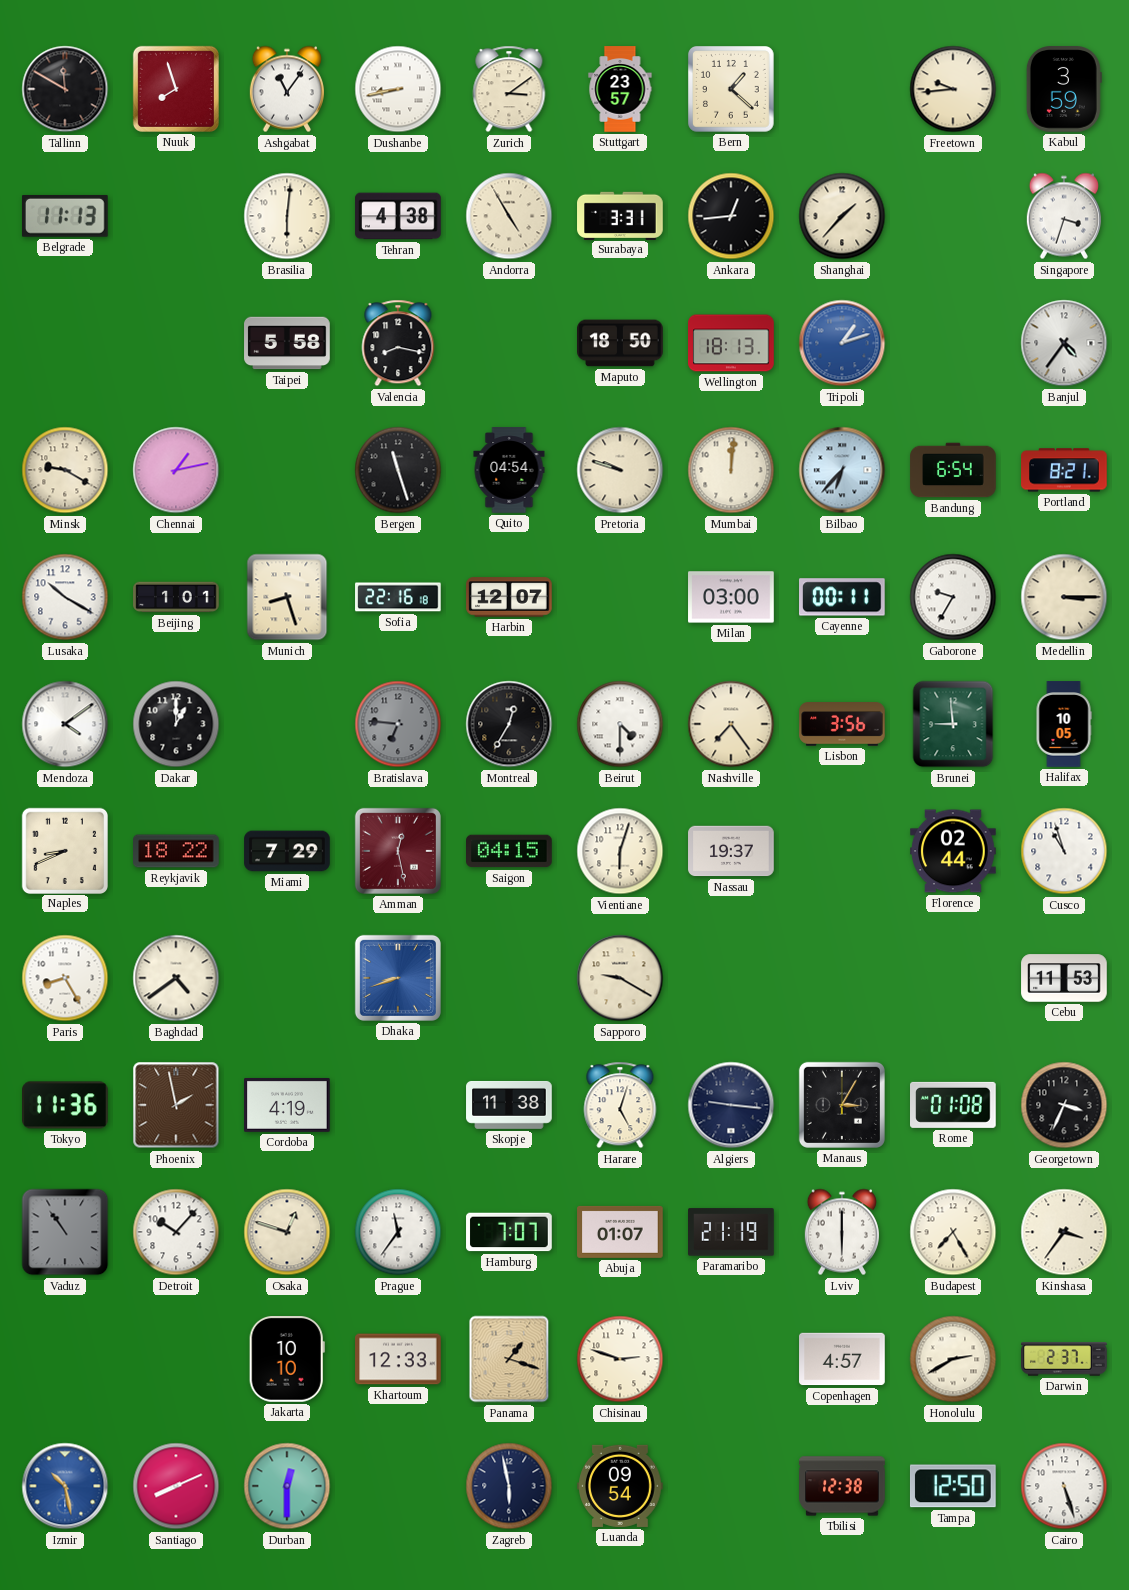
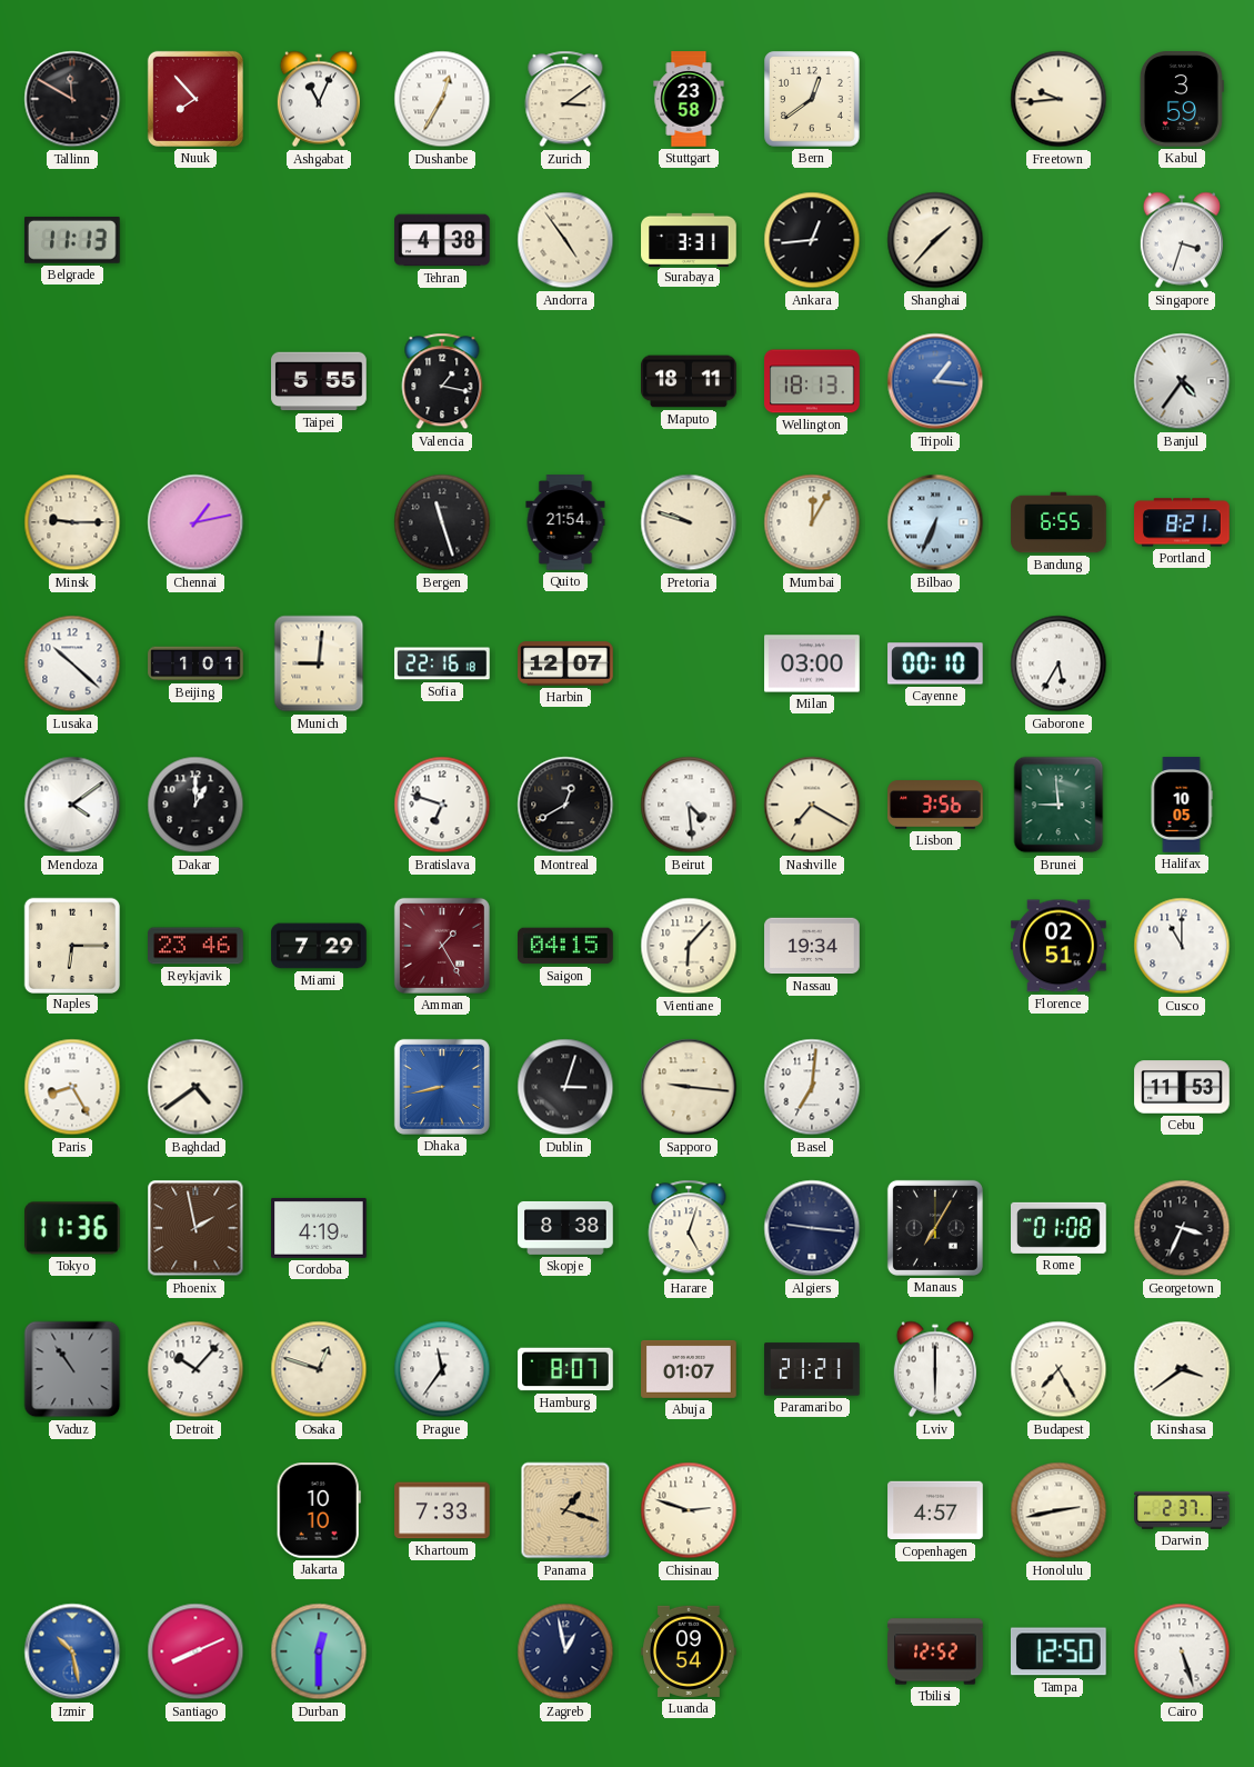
Nuuk: 7:57 -> 7:53 (195, 99)
Ashgabat: 11:06 -> 11:04 (319, 99)
Dushanbe: 8:43 -> 12:35 (442, 99)
Stuttgart: 23:57 -> 23:58 (689, 99)
Bern: 1:22 -> 12:39 (813, 100)
Brasilia: 6:01 -> none (287, 216)
Andorra: 4:55 -> 4:54 (565, 240)
Taipei: 5:58 -> 5:55 (319, 381)
Valencia: 8:17 -> 1:17 (442, 381)
Maputo: 18:50 -> 18:11 (689, 381)
Tripoli: 1:12 -> 1:16 (935, 381)
Minsk: 9:20 -> 9:15 (72, 522)
Quito: 04:54 -> 21:54 (565, 522)
Mumbai: 12:01 -> 12:05 (812, 522)
Bilbao: 6:37 -> 6:34 (935, 522)
Bandung: 6:54 -> 6:55 (1059, 522)
Lusaka: 10:20 -> 10:22 (72, 663)
Munich: 8:27 -> 9:01 (319, 663)
Cayenne: 00:11 -> 00:10 (936, 663)
Gaborone: 9:35 -> 5:35 (1059, 663)
Medellin: 3:15 -> none (1064, 597)
Bratislava: 6:46 -> 6:48 (442, 805)
Bratislava dial: grey -> white (442, 805)
Montreal: 12:35 -> 12:40 (565, 805)
Beirut: 4:30 -> 4:29 (689, 805)
Nashville: 7:24 -> 7:20 (812, 805)
Naples: 8:41 -> 6:15 (71, 945)
Reykjavik: 18:22 -> 23:46 (195, 946)
Amman: 12:28 -> 1:25 (442, 946)
Vientiane: 6:03 -> 6:07 (689, 946)
Nassau: 19:37 -> 19:34 (812, 946)
Florence: 02:44 -> 02:51 (1059, 946)
Cusco: 10:57 -> 11:00 (1182, 946)
Dhaka: 8:42 -> 8:43 (442, 1087)
Dublin: none -> 3:03 (565, 1087)
Sapporo: 9:20 -> 9:16 (689, 1087)
Basel: none -> 7:01 (812, 1087)
Skopje: 11:38 -> 8:38 (565, 1228)
Manaus: 3:05 -> 7:05 (935, 1228)
Hamburg: 7:07 -> 8:07 (565, 1369)
Paramaribo: 21:19 -> 21:21 (812, 1369)
Kinshasa: 3:36 -> 3:39 (1182, 1369)
Khartoum: 12:33 -> 7:33 (442, 1510)
Honolulu: 2:40 -> 2:43 (1059, 1510)
Zagreb: 5:58 -> 12:58 (565, 1651)
Tbilisi: 12:38 -> 12:52 (935, 1651)
